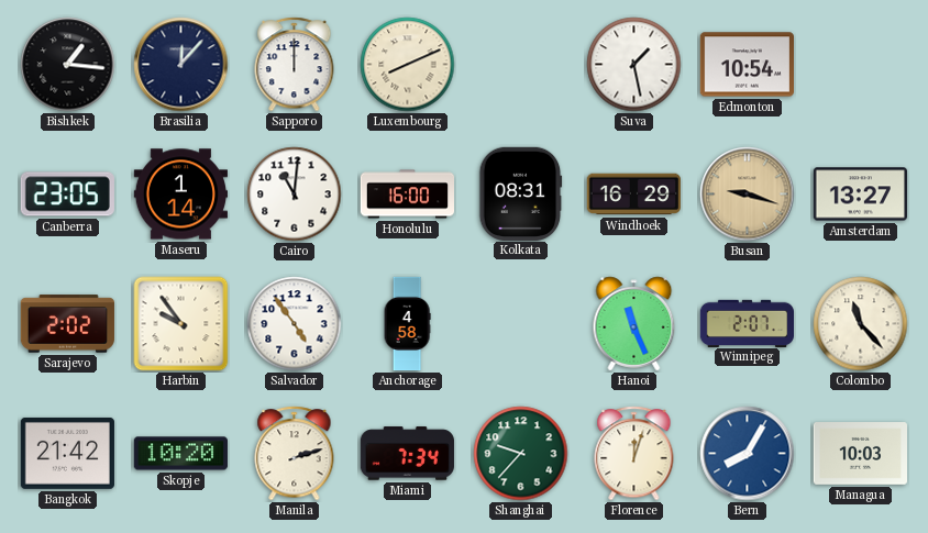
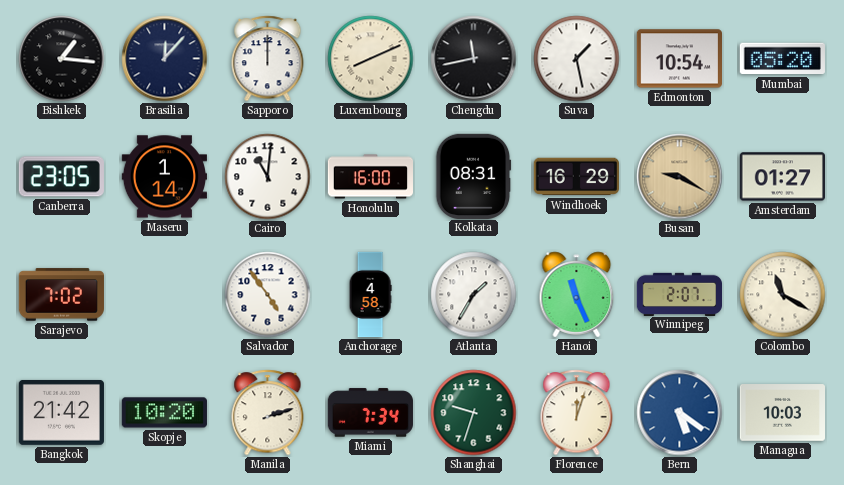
Chengdu: none -> 11:43 (474, 59)
Mumbai: none -> 05:20 (782, 59)
Busan: 9:18 -> 9:20 (680, 177)
Amsterdam: 13:27 -> 01:27 (782, 177)
Sarajevo: 2:02 -> 7:02 (61, 295)
Harbin: 9:54 -> none (181, 324)
Atlanta: none -> 1:35 (474, 295)
Colombo: 11:23 -> 11:20 (783, 295)
Shanghai: 9:37 -> 9:33 (474, 413)
Bern: 8:05 -> 5:21 (680, 413)
